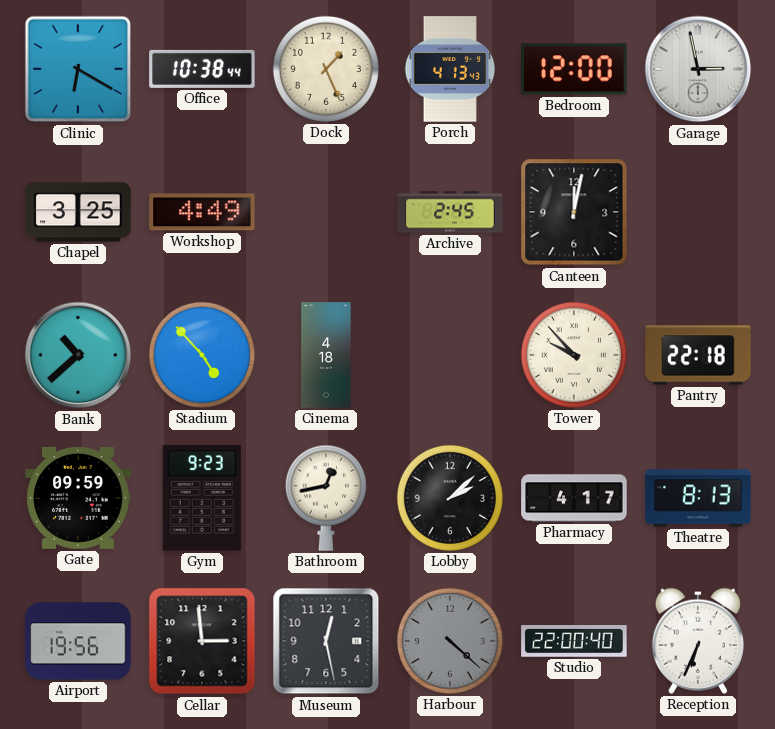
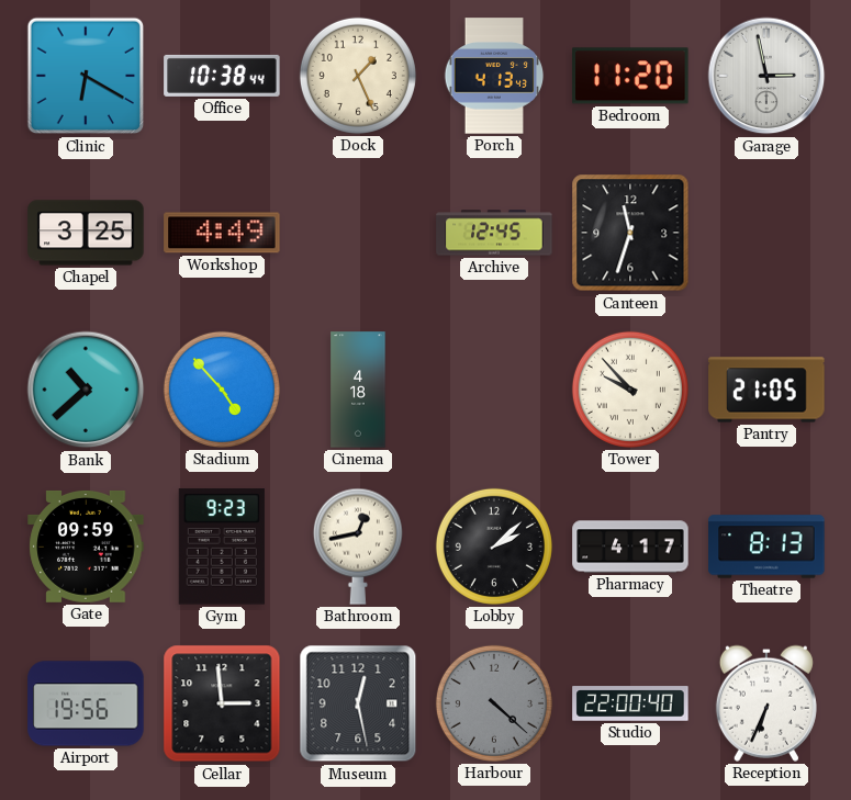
Bedroom: 12:00 -> 11:20 (630, 76)
Archive: 2:45 -> 12:45 (494, 233)
Canteen: 12:02 -> 11:33 (630, 233)
Pantry: 22:18 -> 21:05 (766, 390)
